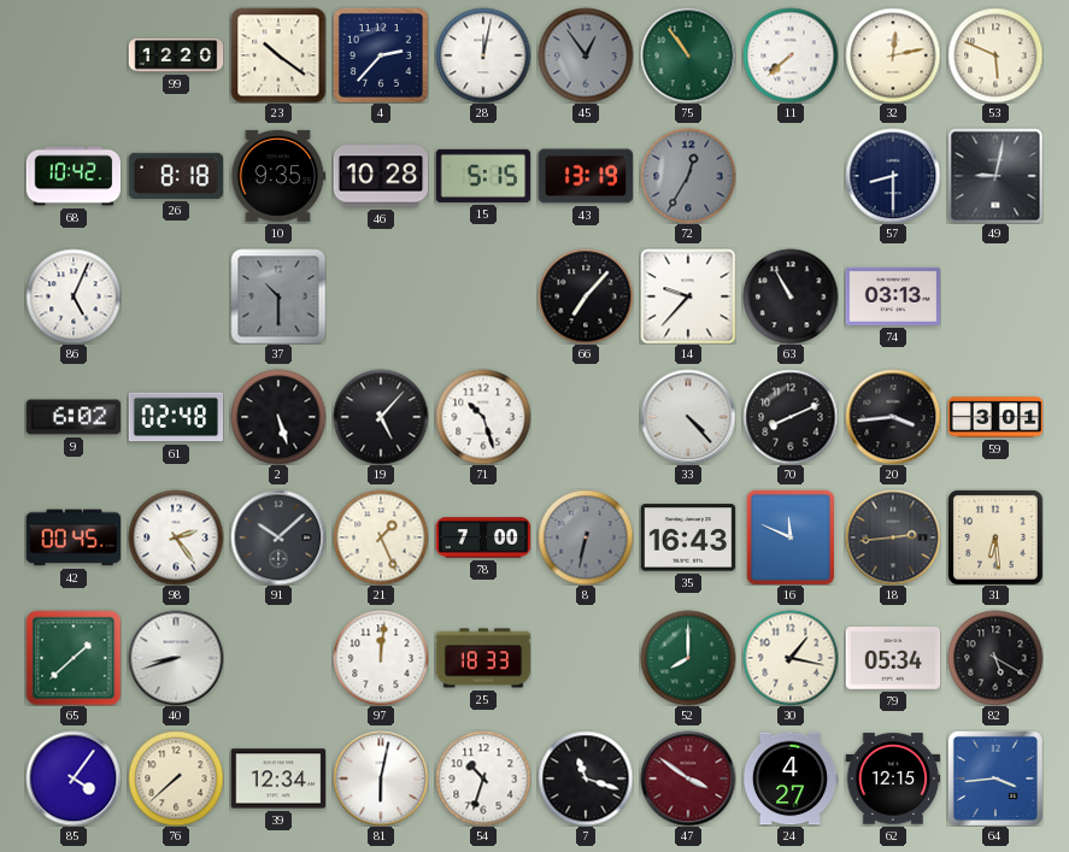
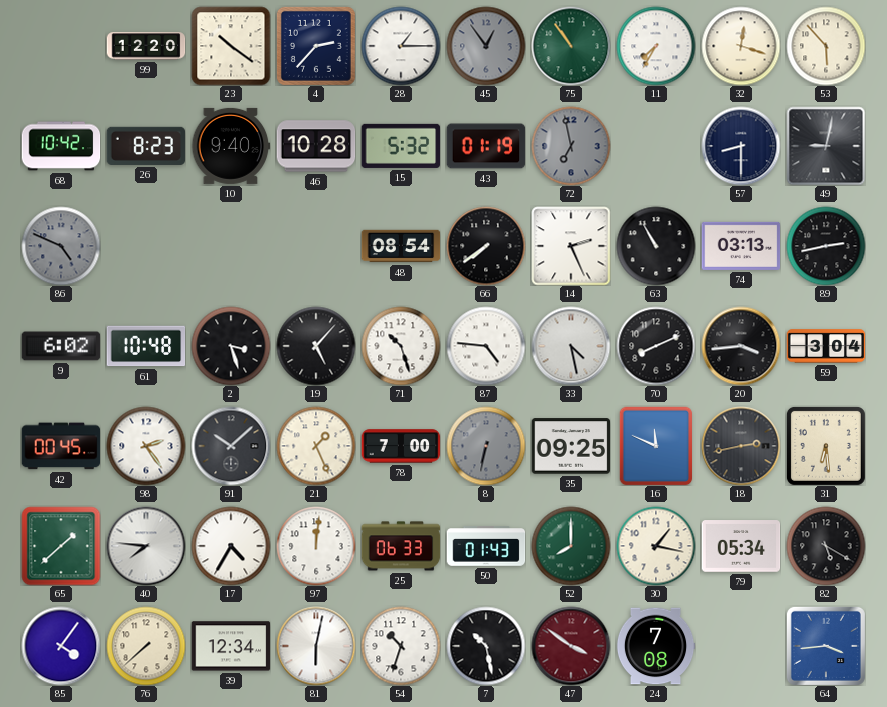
28: 12:02 -> 1:15 (401, 46)
11: 7:38 -> 7:35 (656, 46)
32: 12:13 -> 12:18 (741, 46)
53: 5:49 -> 5:53 (826, 46)
26: 8:18 -> 8:23 (146, 146)
10: 9:35 -> 9:40 (231, 146)
15: 5:15 -> 5:32 (401, 146)
43: 13:19 -> 01:19 (486, 146)
72: 12:35 -> 6:58 (571, 146)
86: 5:04 -> 4:49 (61, 246)
86 dial: white -> grey (61, 246)
37: 10:30 -> none (278, 296)
48: none -> 08:54 (401, 246)
66: 7:07 -> 7:39 (486, 246)
14: 9:37 -> 2:26 (571, 246)
89: none -> 2:43 (826, 246)
61: 02:48 -> 10:48 (146, 346)
2: 5:27 -> 3:27 (231, 346)
87: none -> 4:46 (486, 346)
33: 4:23 -> 4:28 (571, 346)
59: 3:01 -> 3:04 (826, 346)
35: 16:43 -> 09:25 (571, 446)
18: 2:44 -> 2:43 (741, 446)
40: 8:42 -> 7:46 (146, 546)
17: none -> 4:35 (231, 546)
25: 18:33 -> 06:33 (401, 546)
50: none -> 01:43 (486, 546)
7: 11:18 -> 10:28 (486, 646)
24: 4:27 -> 7:08 (656, 646)
62: 12:15 -> none (893, 778)
